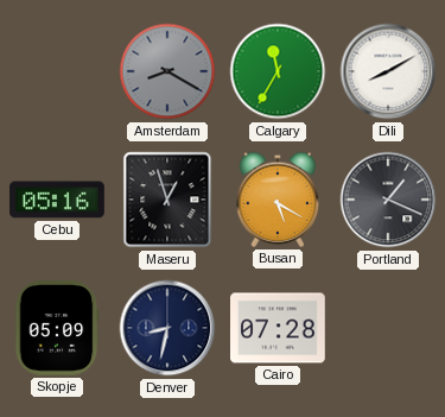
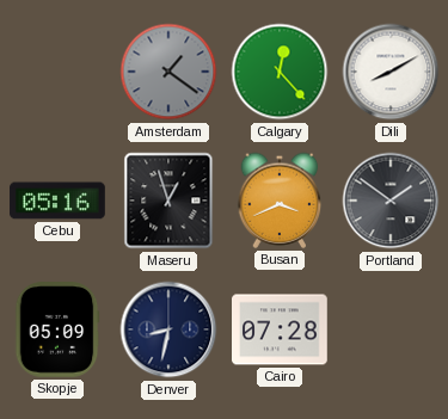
Amsterdam: 8:20 -> 1:21 (168, 72)
Calgary: 11:35 -> 12:23 (280, 72)
Busan: 5:20 -> 3:41 (280, 201)
Portland: 1:19 -> 1:51 (391, 201)
